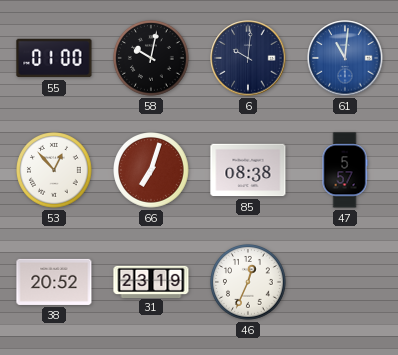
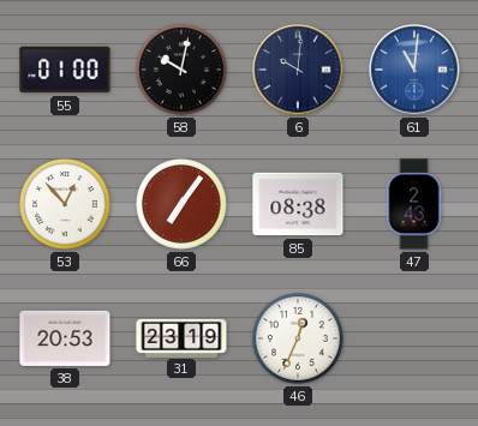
66: 7:03 -> 7:06 (183, 205)
47: 5:57 -> 2:43 (414, 204)
38: 20:52 -> 20:53 (65, 338)
